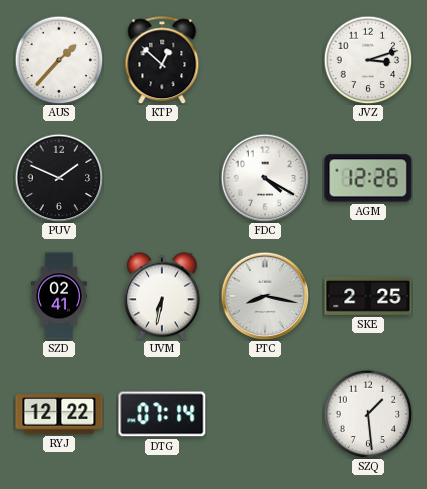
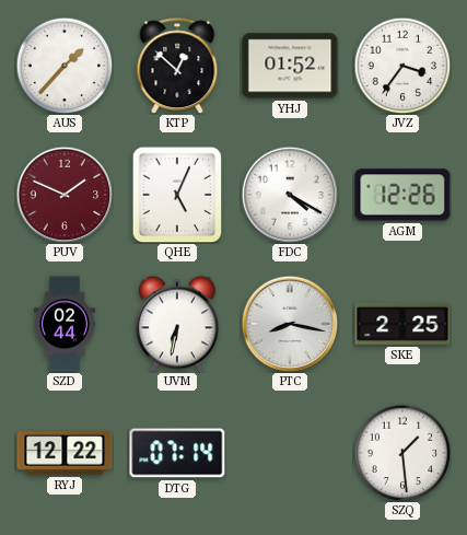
YHJ: none -> 01:52 (290, 66)
JVZ: 3:12 -> 3:36 (402, 66)
PUV dial: black -> burgundy (65, 195)
QHE: none -> 5:04 (177, 195)
SZD: 02:41 -> 02:44 (63, 324)
